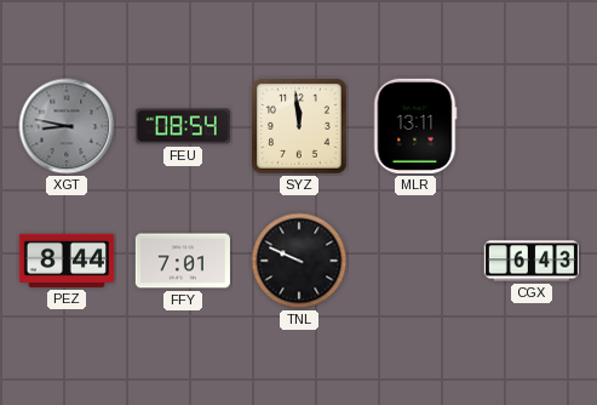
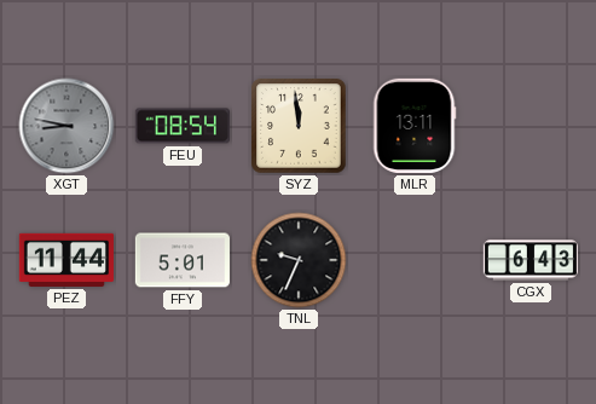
PEZ: 8:44 -> 11:44 (66, 260)
FFY: 7:01 -> 5:01 (183, 260)
TNL: 9:49 -> 9:34 (299, 260)
